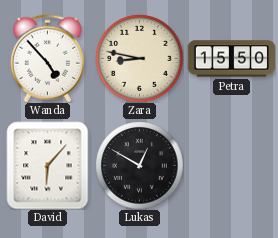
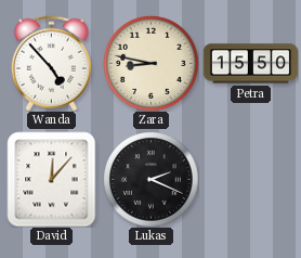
David: 6:07 -> 12:07 (52, 179)
Lukas: 12:50 -> 2:19 (150, 179)
